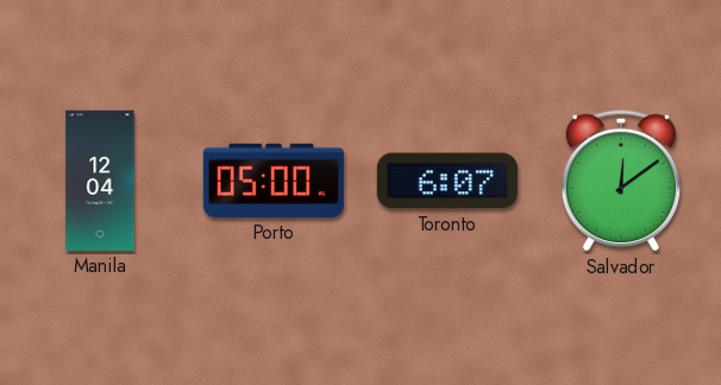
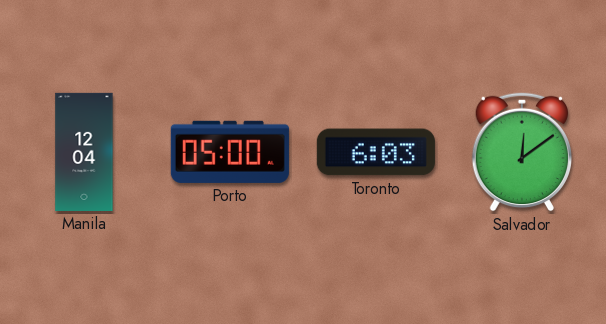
Toronto: 6:07 -> 6:03 (376, 152)
